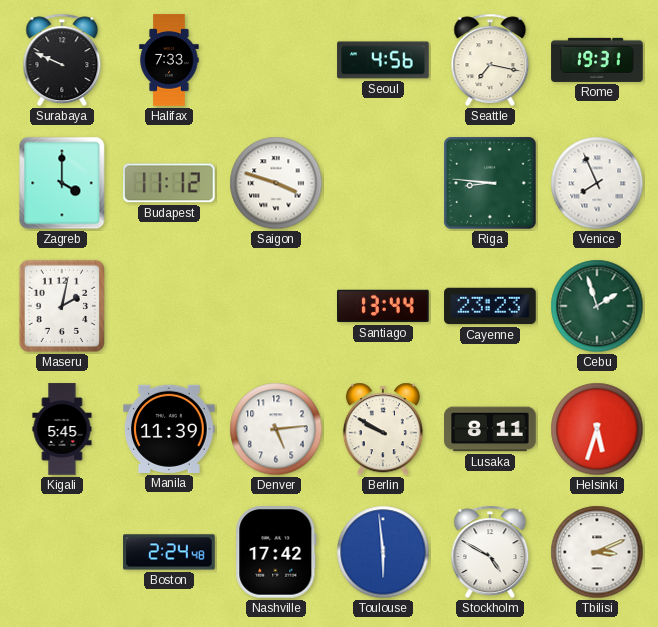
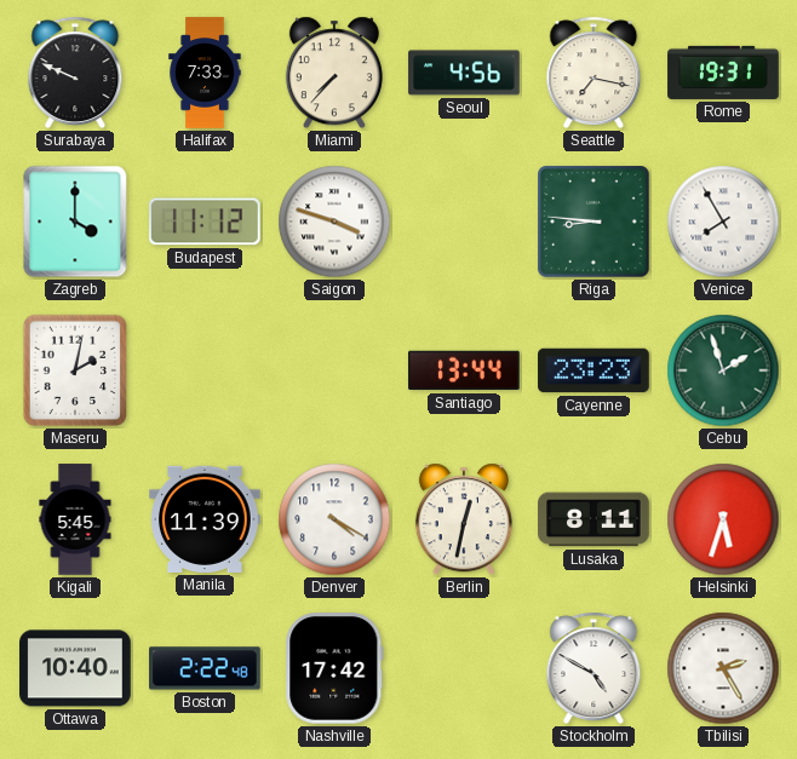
Miami: none -> 7:37 (334, 73)
Venice: 7:56 -> 7:55 (723, 222)
Denver: 5:14 -> 4:20 (334, 519)
Berlin: 9:50 -> 12:32 (464, 519)
Ottawa: none -> 10:40 (75, 668)
Boston: 2:24 -> 2:22 (205, 668)
Toulouse: 5:59 -> none (383, 552)
Tbilisi: 3:11 -> 2:25 (723, 668)
